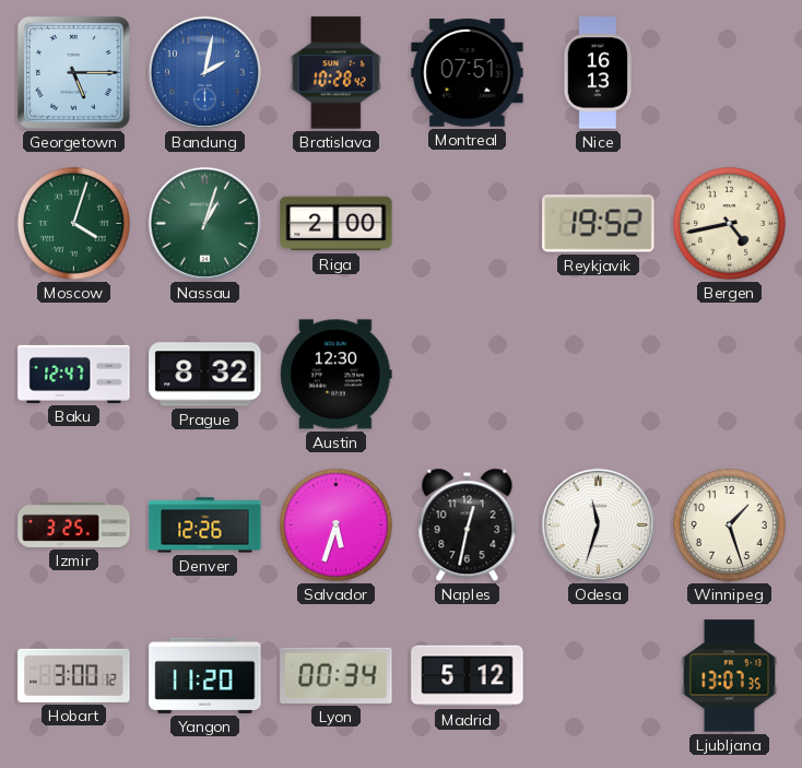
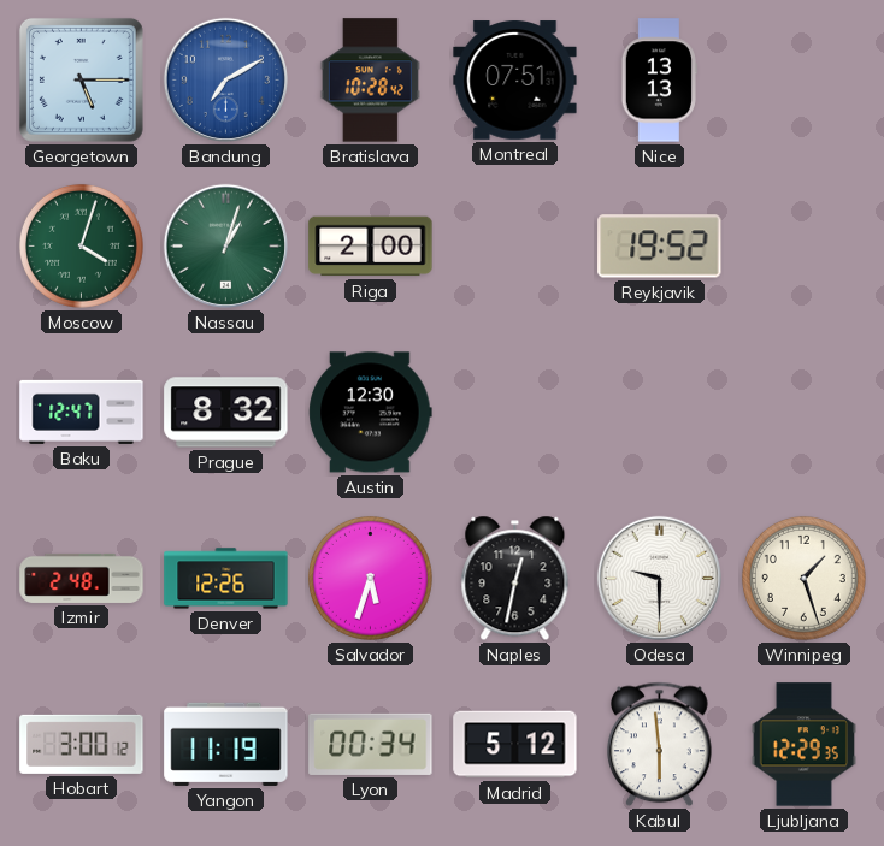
Bandung: 2:02 -> 7:10 (225, 79)
Nice: 16:13 -> 13:13 (659, 81)
Bergen: 4:43 -> none (729, 223)
Izmir: 3:25 -> 2:48 (82, 578)
Odesa: 11:33 -> 9:30 (659, 578)
Yangon: 11:20 -> 11:19 (226, 744)
Kabul: none -> 5:59 (660, 745)
Ljubljana: 13:07 -> 12:29 (803, 745)
